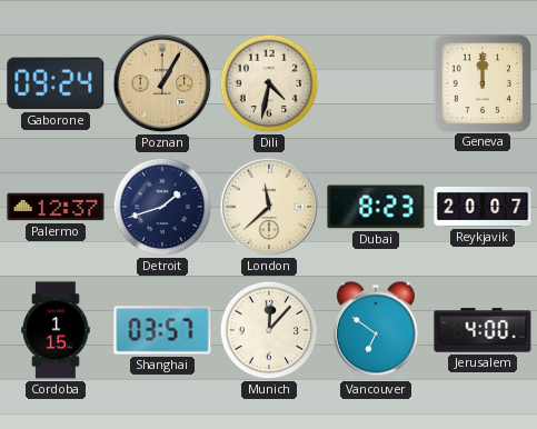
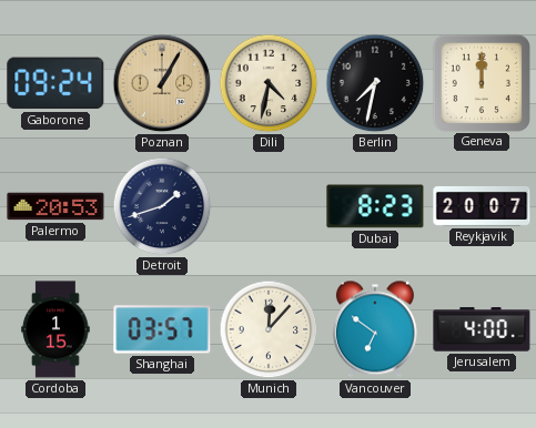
Berlin: none -> 7:32 (375, 83)
Palermo: 12:37 -> 20:53 (55, 206)
London: 11:38 -> none (269, 207)
